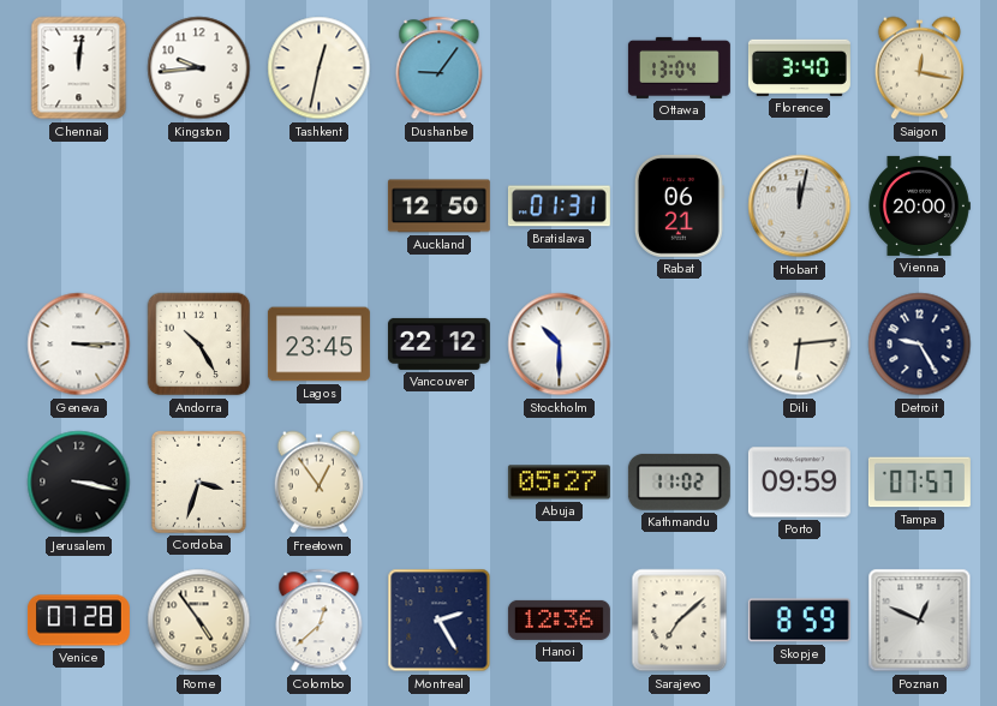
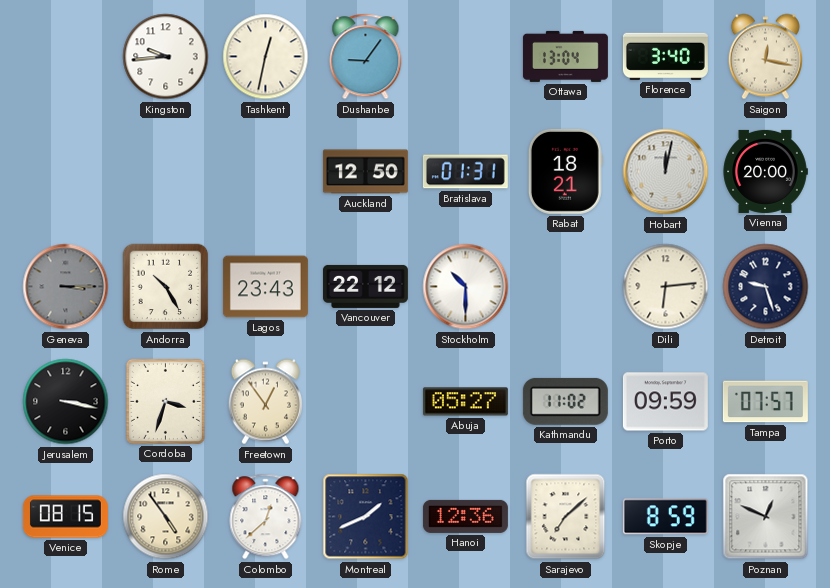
Chennai: 12:01 -> none (79, 68)
Rabat: 06:21 -> 18:21 (565, 171)
Geneva dial: white -> grey (66, 287)
Lagos: 23:45 -> 23:43 (265, 287)
Detroit: 9:25 -> 9:27 (766, 287)
Venice: 07:28 -> 08:15 (65, 517)
Montreal: 2:25 -> 1:41 (366, 517)
